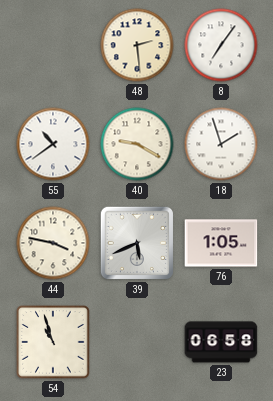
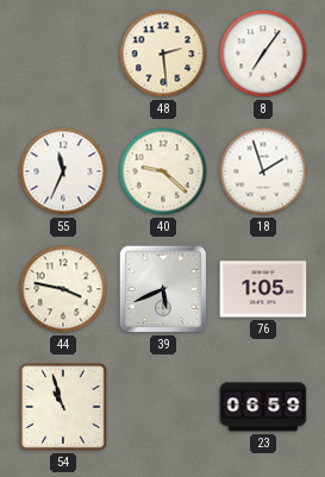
55: 10:39 -> 11:34 (63, 171)
40: 9:20 -> 9:22 (163, 171)
23: 06:58 -> 06:59 (263, 407)
